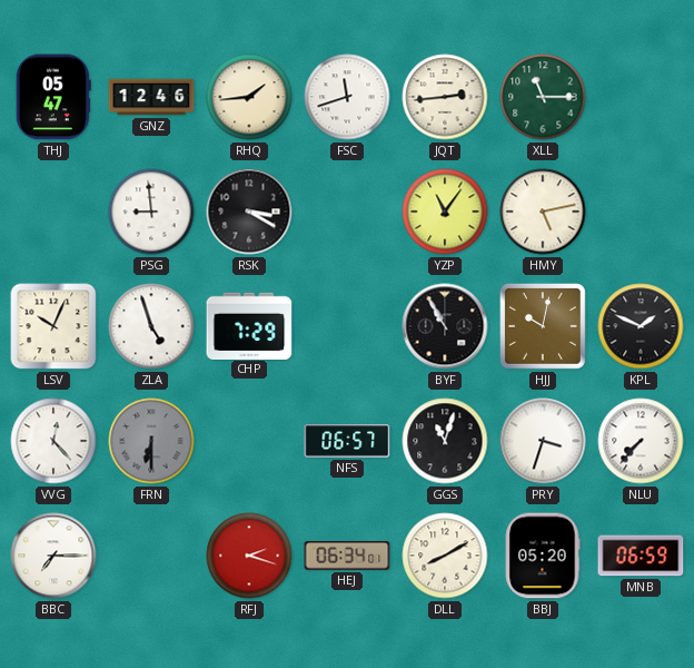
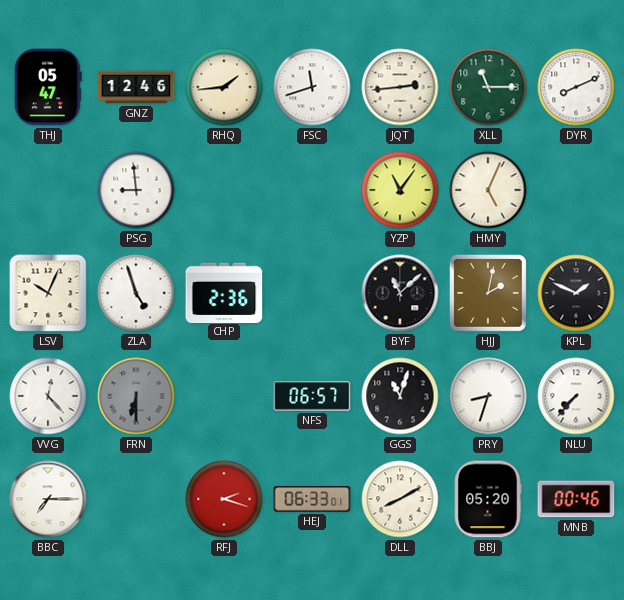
DYR: none -> 8:11 (576, 87)
RSK: 3:20 -> none (249, 212)
HMY: 5:13 -> 5:04 (488, 190)
CHP: 7:29 -> 2:36 (224, 292)
BYF: 10:55 -> 11:08 (400, 293)
HJJ: 10:02 -> 2:02 (489, 294)
PRY: 3:33 -> 8:33 (488, 396)
HEJ: 06:34 -> 06:33 (312, 499)
MNB: 06:59 -> 00:46 (576, 499)
